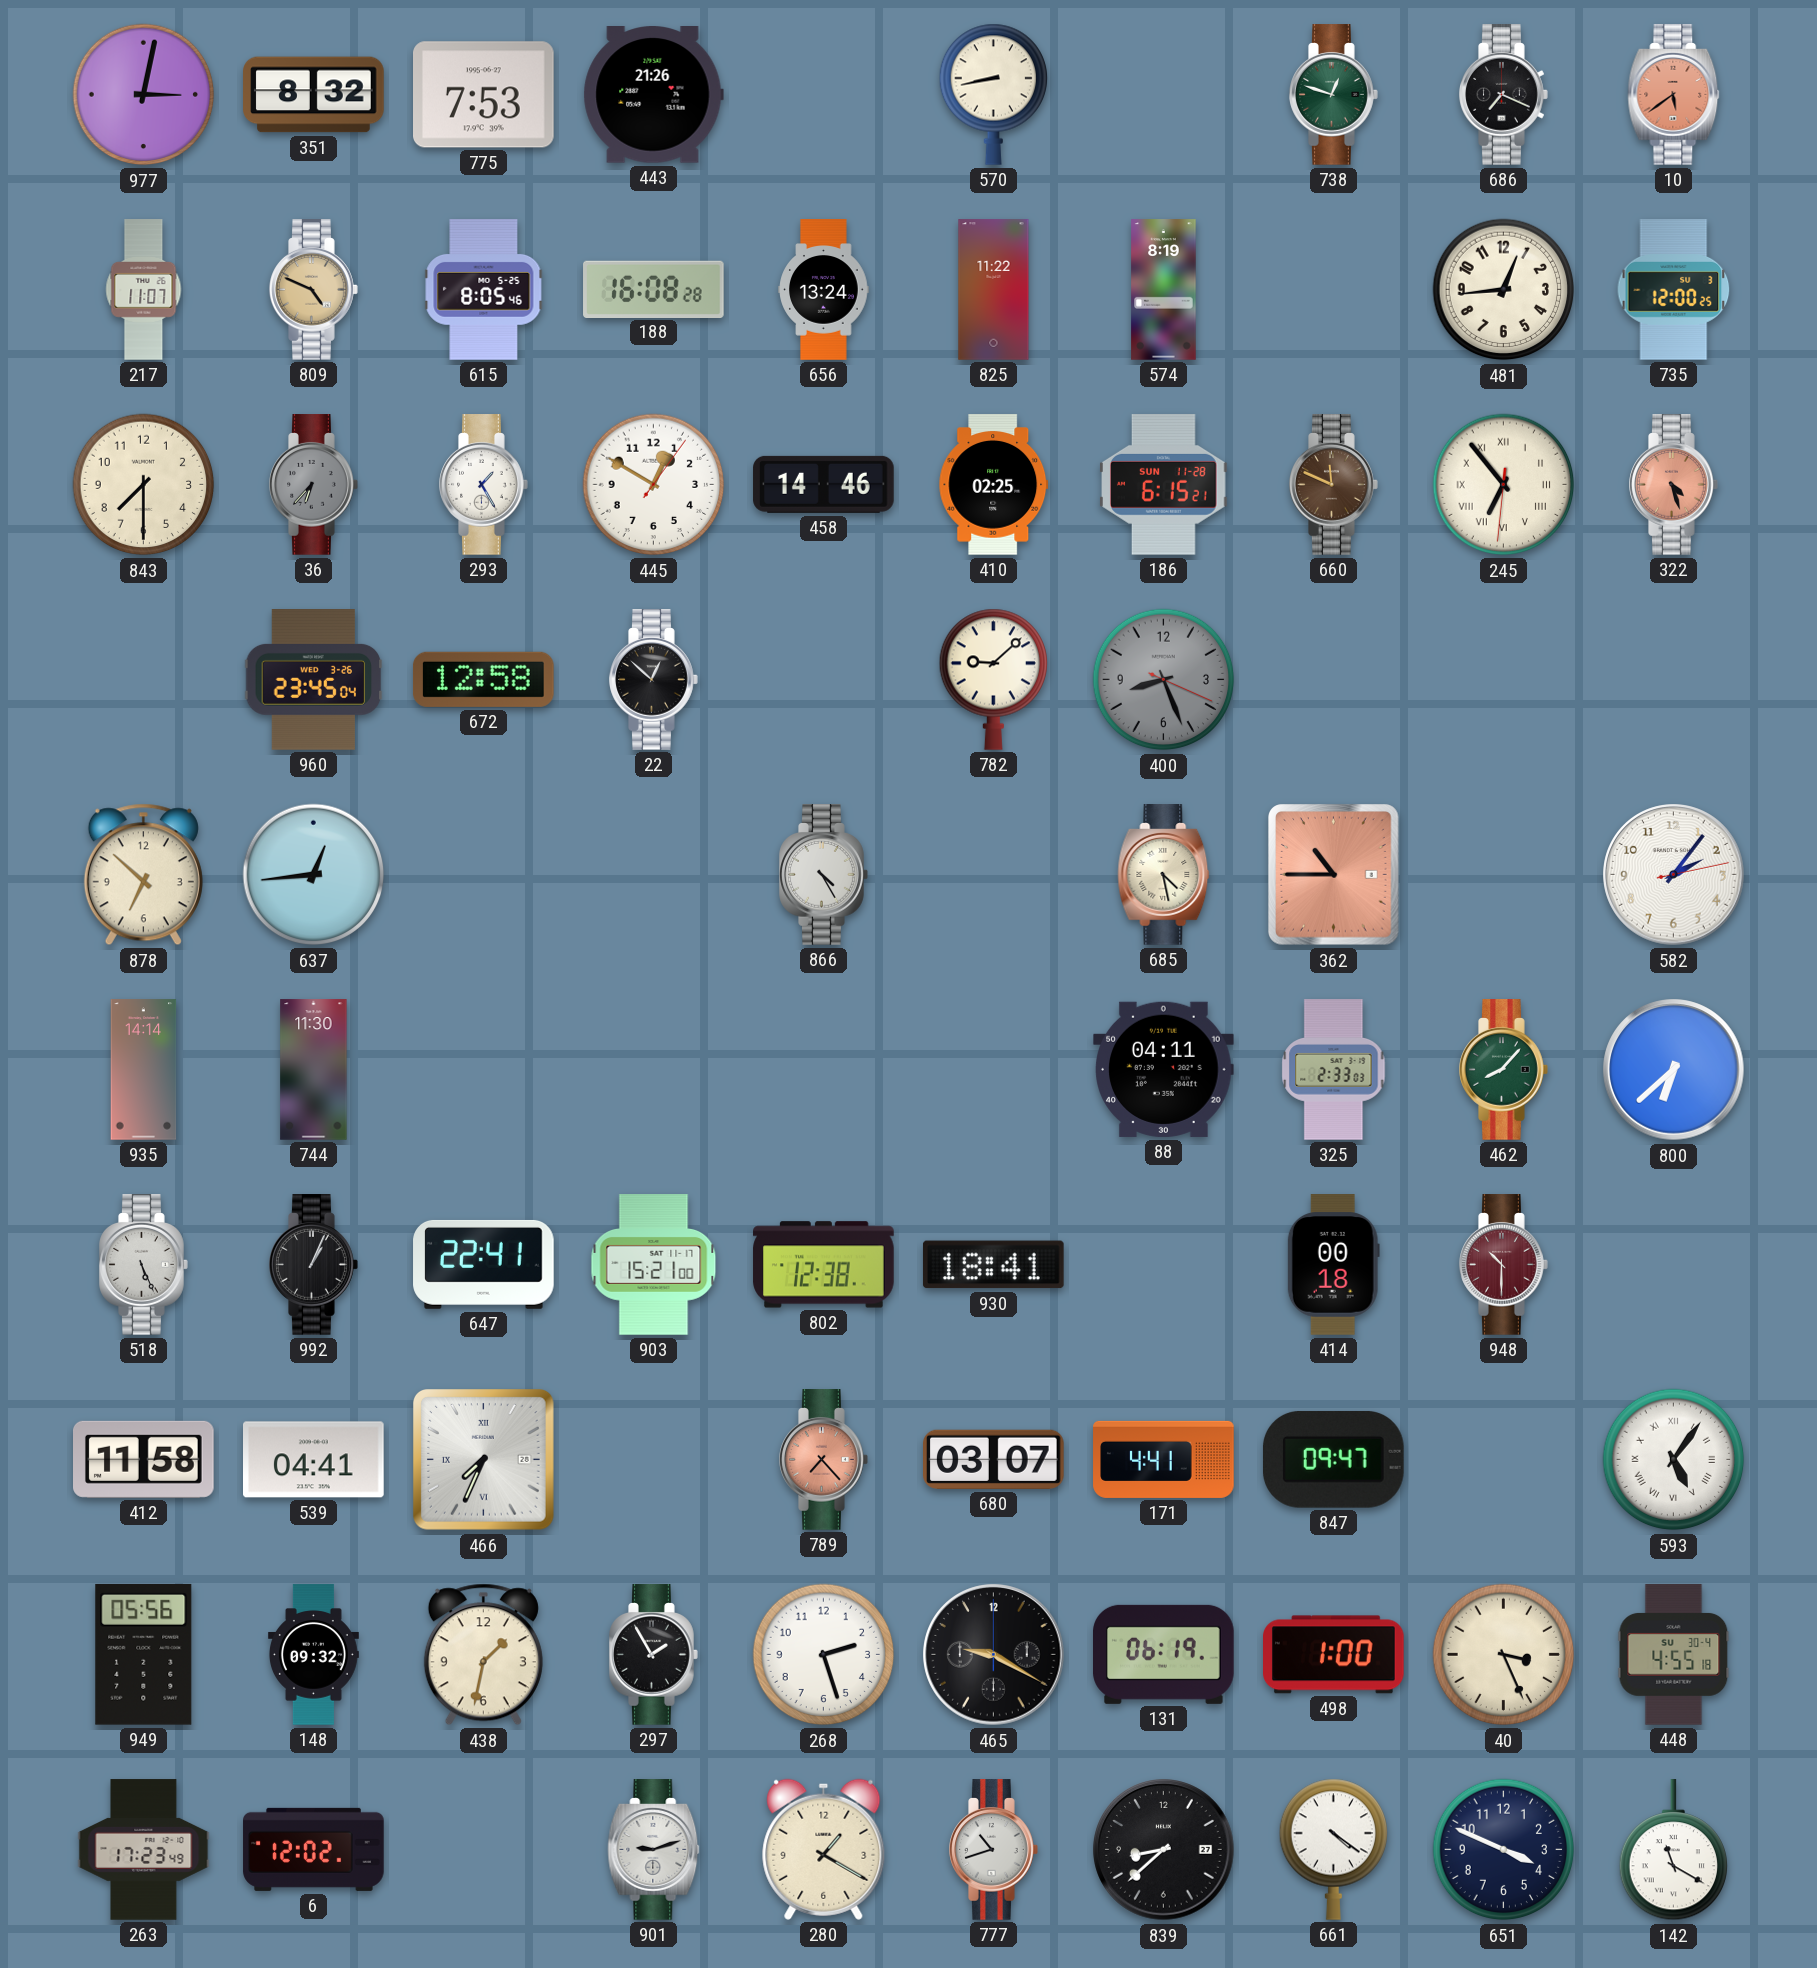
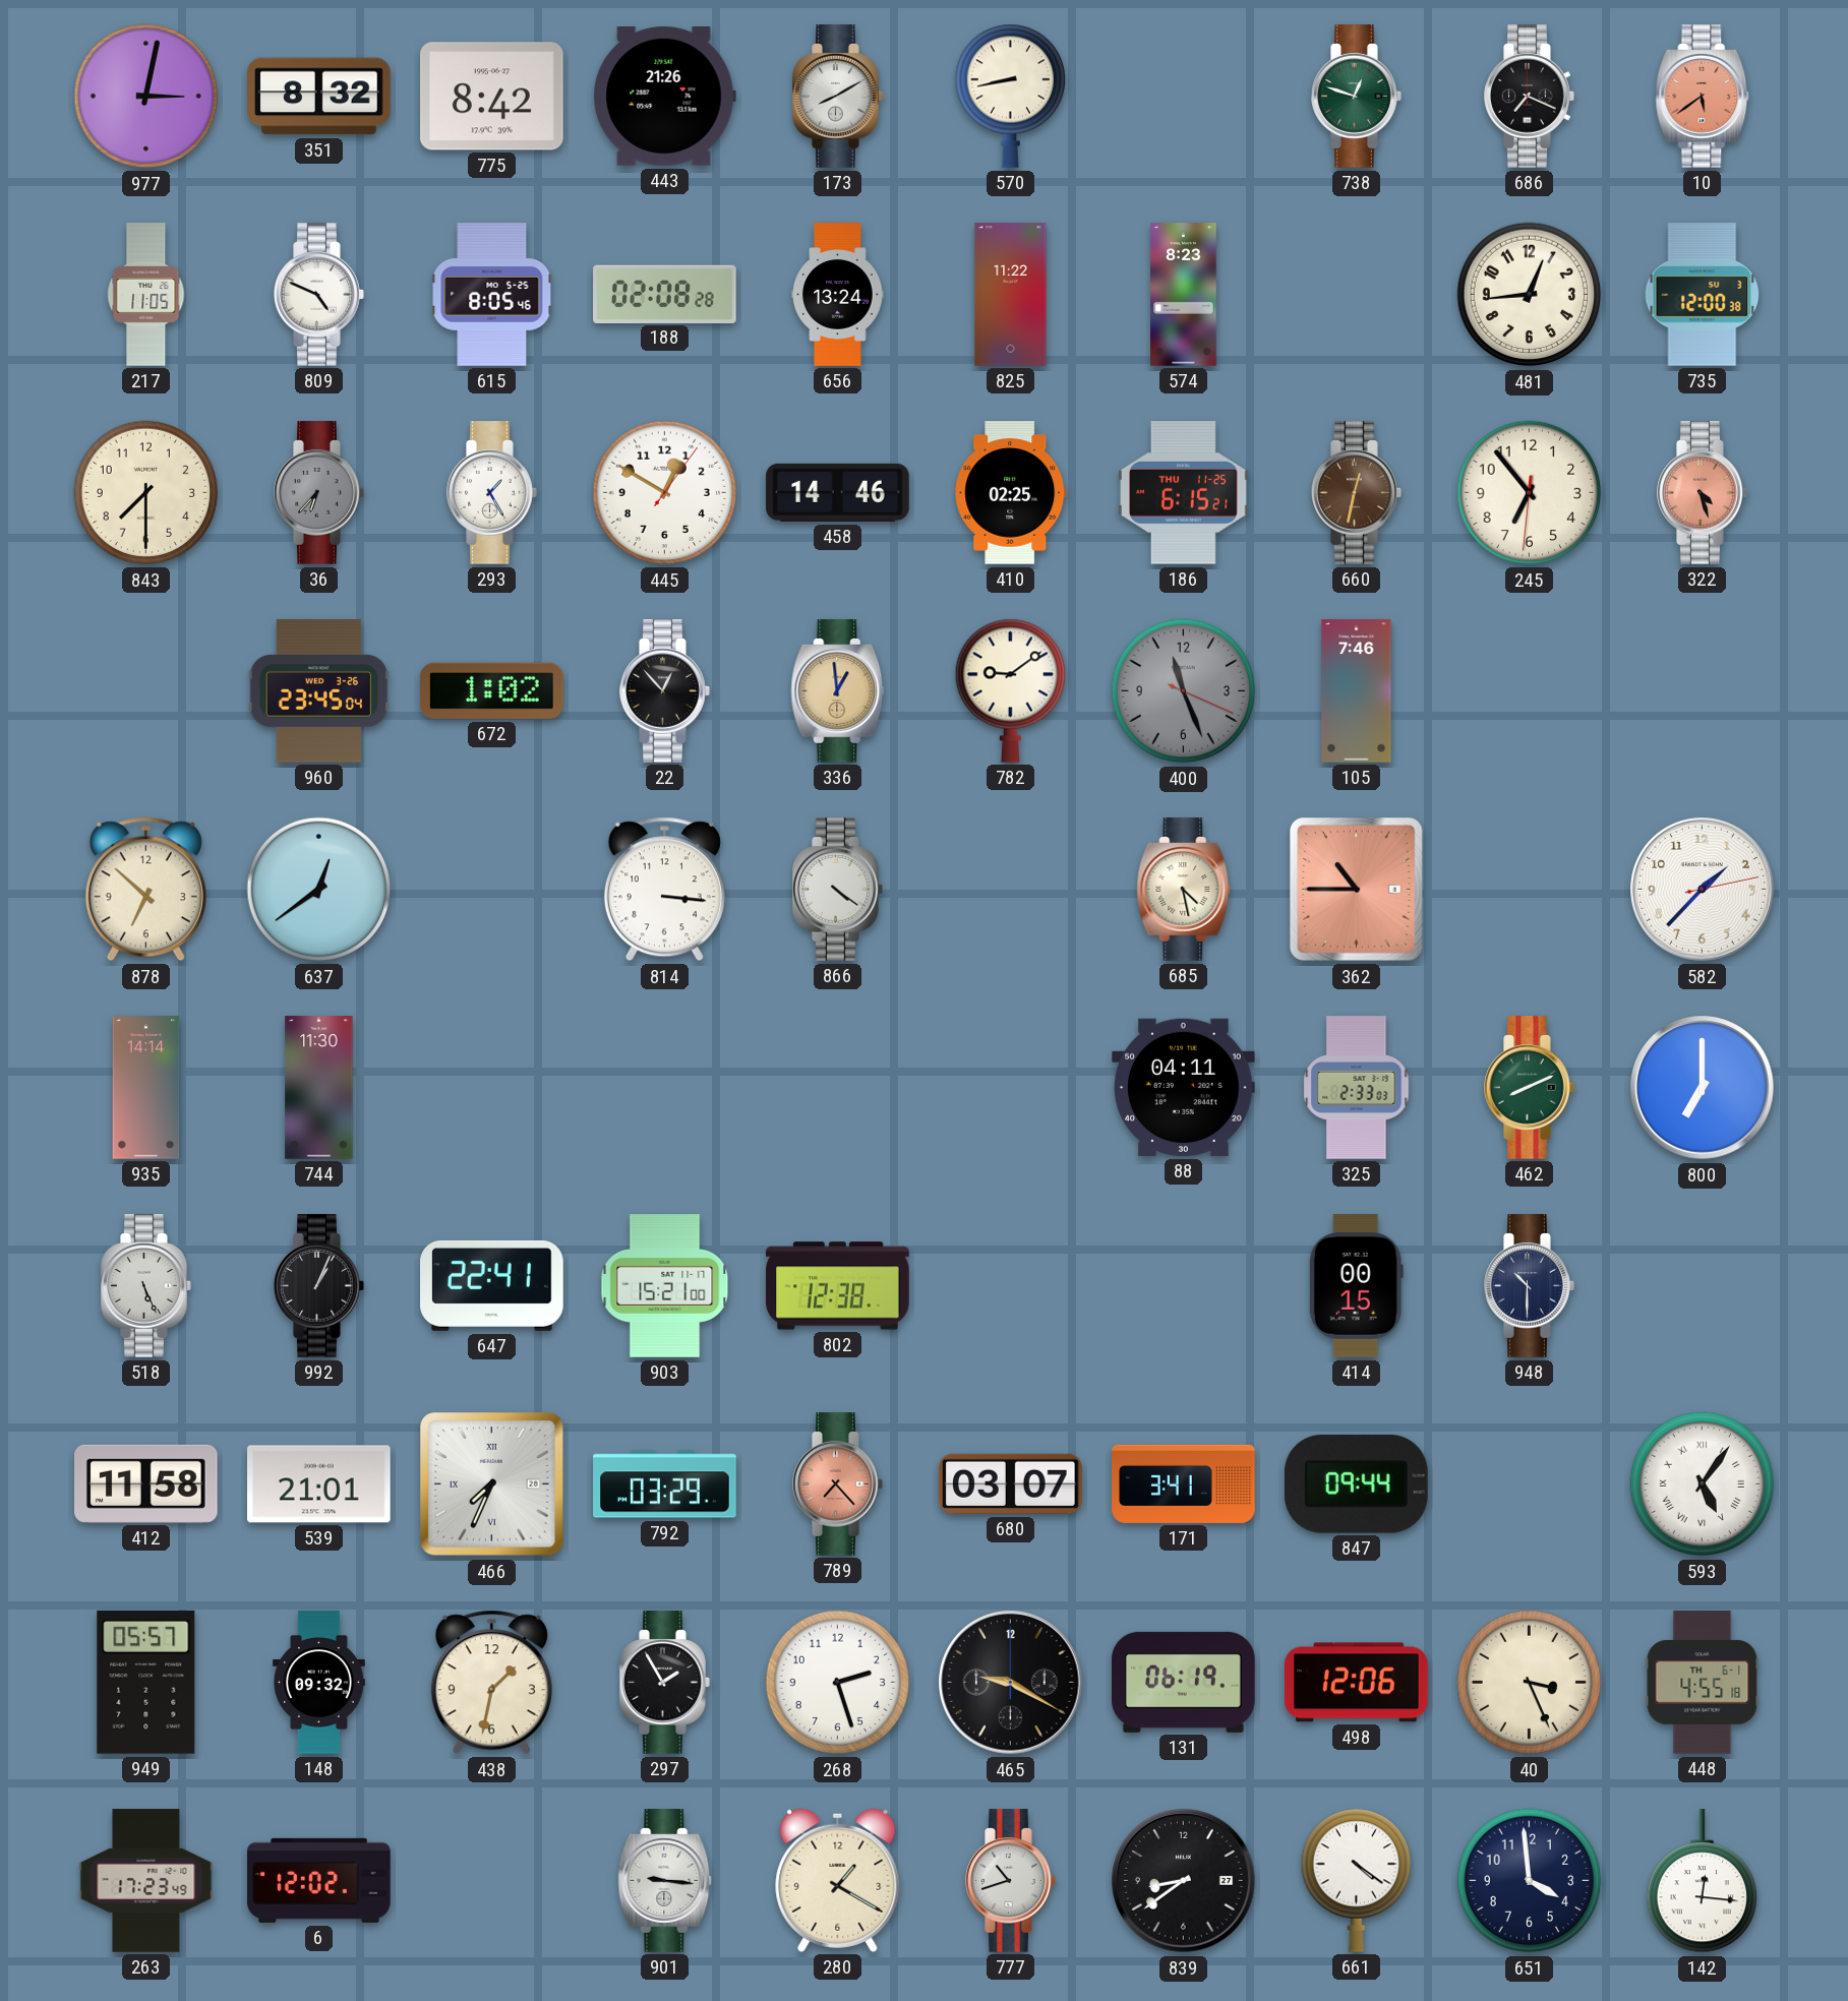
775: 7:53 -> 8:42 (492, 97)
173: none -> 8:10 (838, 97)
217: 11:07 -> 11:05 (146, 295)
809 dial: champagne -> white (319, 295)
188: 16:08 -> 02:08 (665, 294)
574: 8:19 -> 8:23 (1184, 295)
735: 12:00:25 -> 12:00:38 (1703, 295)
186 date: SUN 11-28 -> THU 11-25 (1184, 493)
660: 11:49 -> 12:32 (1357, 493)
245 numerals: Roman -> Arabic (1530, 493)
672: 12:58 -> 1:02 (491, 690)
22: 12:52 -> 12:53 (665, 691)
336: none -> 12:59 (838, 691)
782: 9:08 -> 9:09 (1010, 690)
400: 8:26 -> 11:26 (1184, 691)
105: none -> 7:46 (1357, 691)
637: 12:44 -> 12:39 (319, 890)
814: none -> 3:16 (664, 890)
866: 4:25 -> 4:21 (838, 890)
582: 2:06 -> 1:37 (1703, 890)
462: 8:07 -> 8:11 (1530, 1088)
800: 6:38 -> 7:00 (1703, 1088)
930: 18:41 -> none (993, 1265)
414: 00:18 -> 00:15 (1356, 1286)
948 dial: burgundy -> navy (1530, 1286)
539: 04:41 -> 21:01 (319, 1484)
792: none -> 03:29 (665, 1484)
171: 4:41 -> 3:41 (1184, 1483)
847: 09:47 -> 09:44 (1356, 1483)
949: 05:56 -> 05:57 (146, 1682)
498: 1:00 -> 12:06 (1357, 1683)
448 date: SU 30-4 -> TH 6-1 (1703, 1683)
901: 9:12 -> 9:16 (665, 1881)
839: 8:38 -> 8:39 (1184, 1881)
651: 3:49 -> 3:59 (1530, 1881)
142: 11:20 -> 12:16 (1702, 1881)
